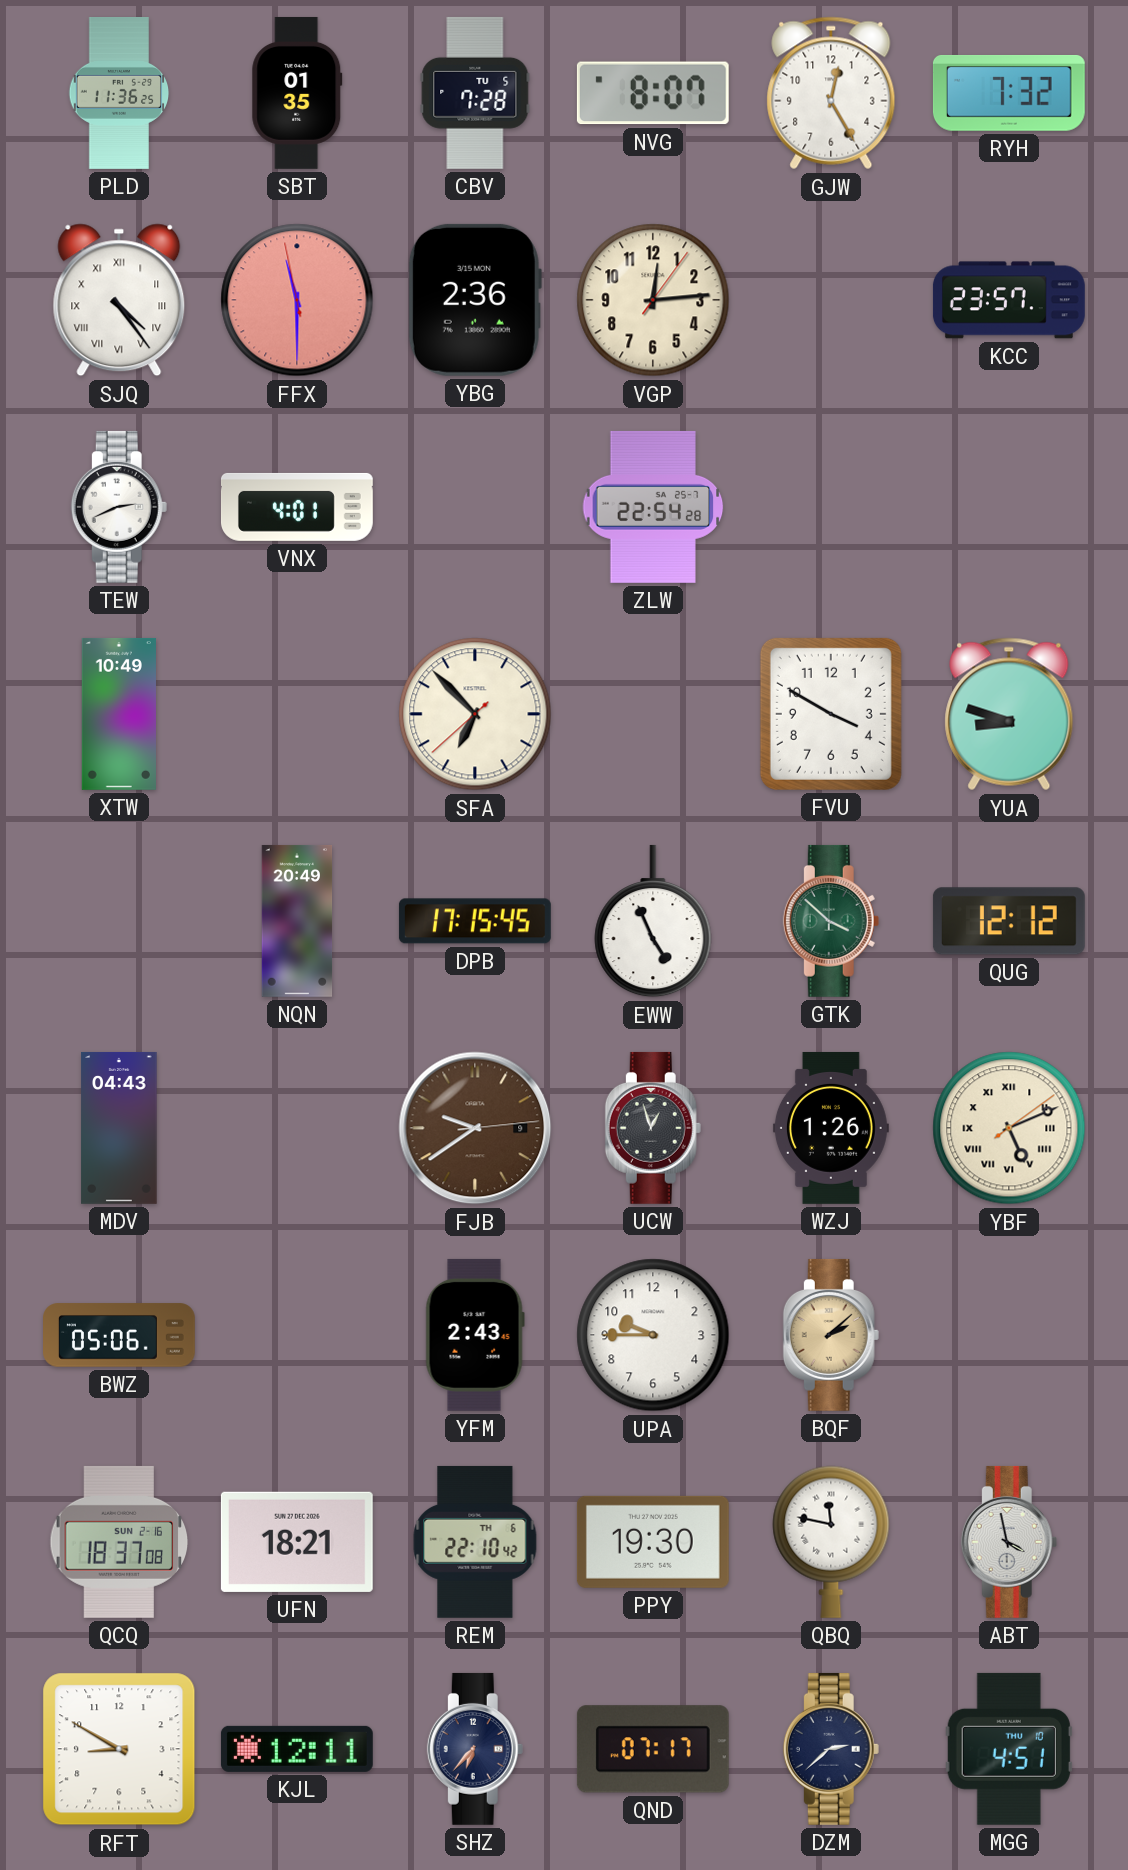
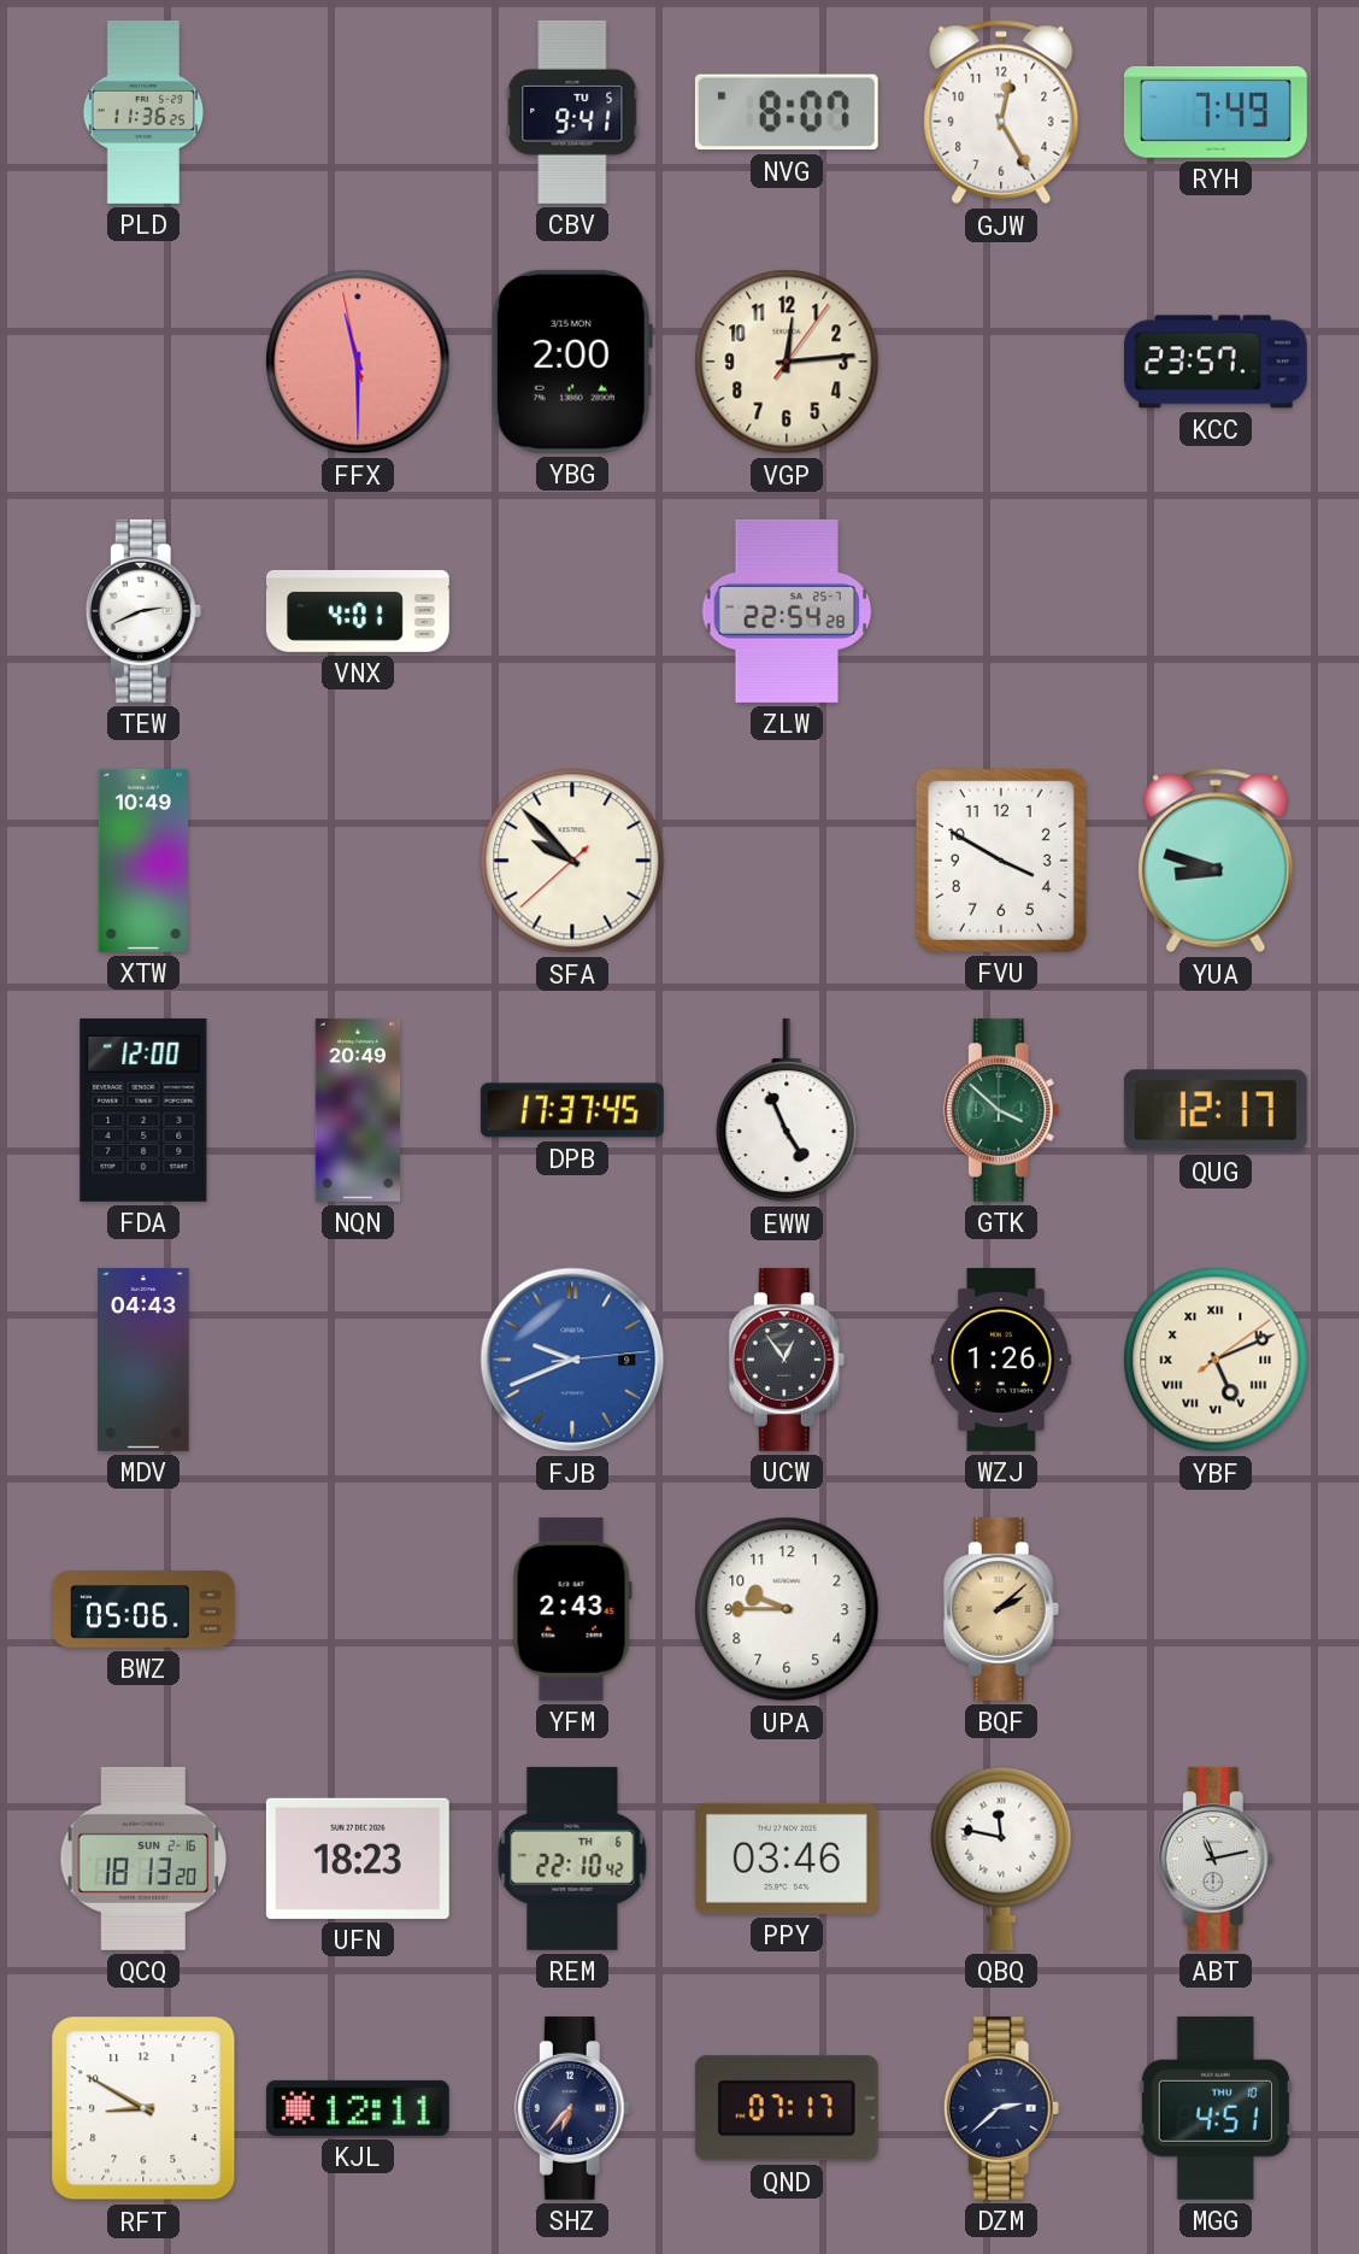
SBT: 01:35 -> none (297, 93)
CBV: 7:28 -> 9:41 (572, 112)
RYH: 7:32 -> 7:49 (1216, 112)
SJQ: 4:24 -> none (119, 300)
YBG: 2:36 -> 2:00 (572, 362)
SFA: 6:52 -> 9:52 (572, 861)
FDA: none -> 12:00 (143, 1110)
DPB: 17:15 -> 17:37 (572, 1110)
QUG: 12:12 -> 12:17 (1216, 1110)
FJB: 9:39 -> 9:41 (572, 1360)
FJB dial: brown -> blue (572, 1360)
UCW: 12:57 -> 12:54 (787, 1360)
QCQ: 18:37 -> 18:13 (143, 1859)
UFN: 18:21 -> 18:23 (358, 1859)
PPY: 19:30 -> 03:46 (787, 1859)
ABT: 3:58 -> 11:13 (1216, 1859)
